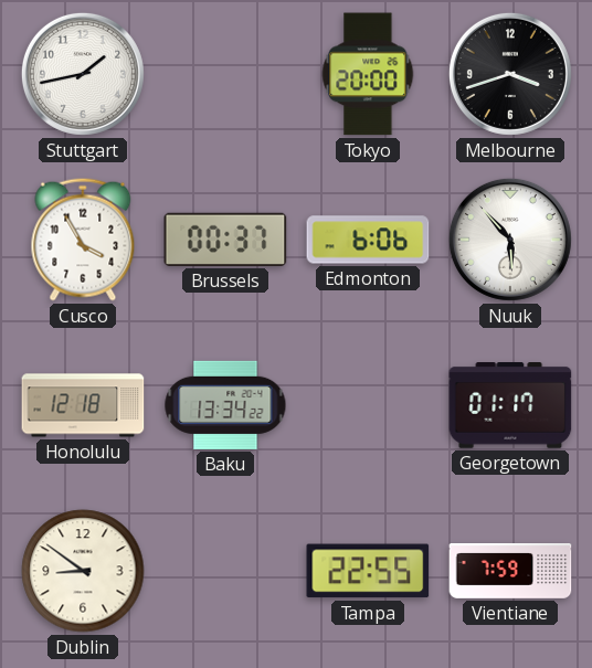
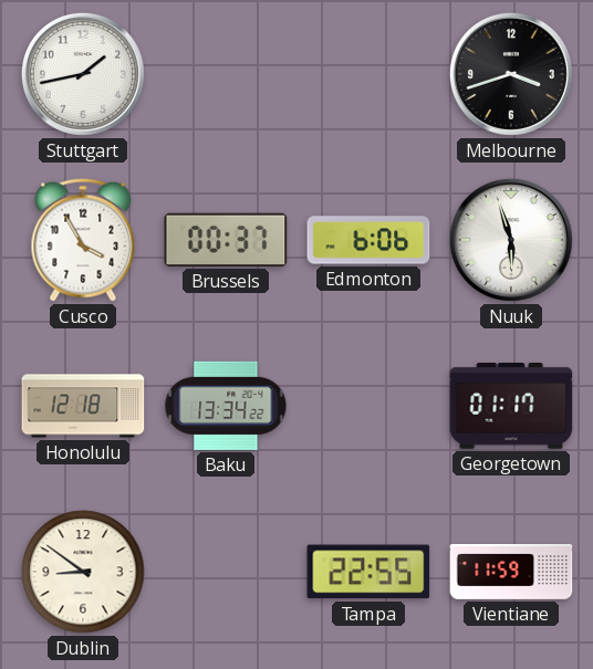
Tokyo: 20:00 -> none (368, 74)
Nuuk: 5:53 -> 5:57 (511, 240)
Vientiane: 7:59 -> 11:59 (511, 573)
